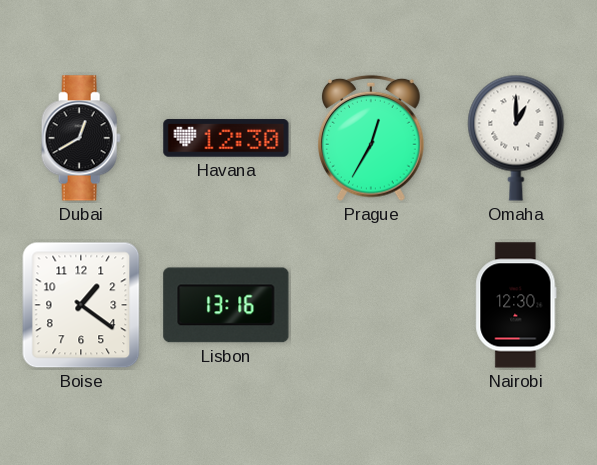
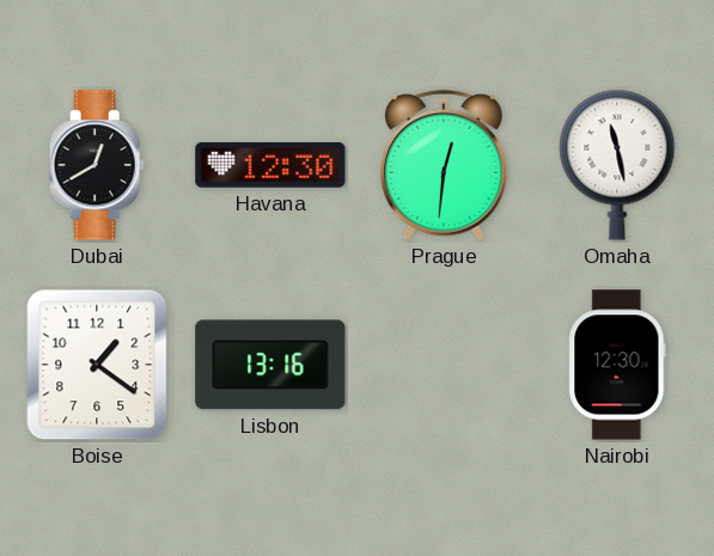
Prague: 12:35 -> 12:31 (445, 165)
Omaha: 1:00 -> 11:28 (617, 165)
